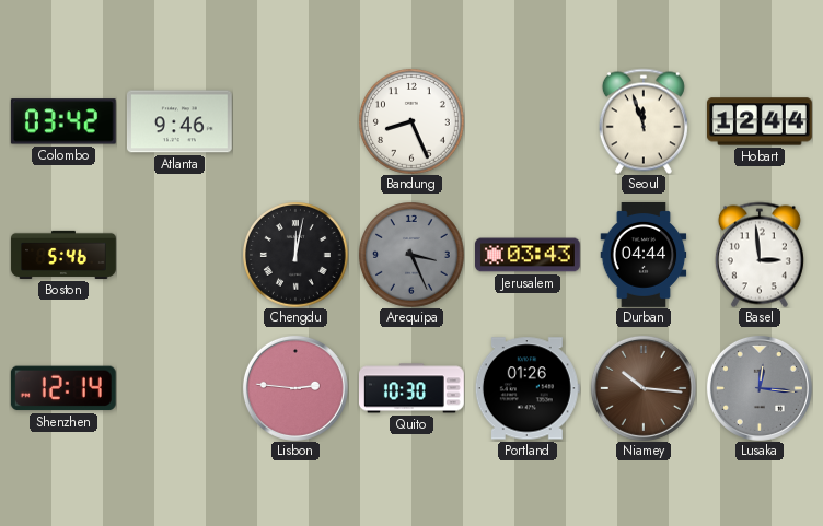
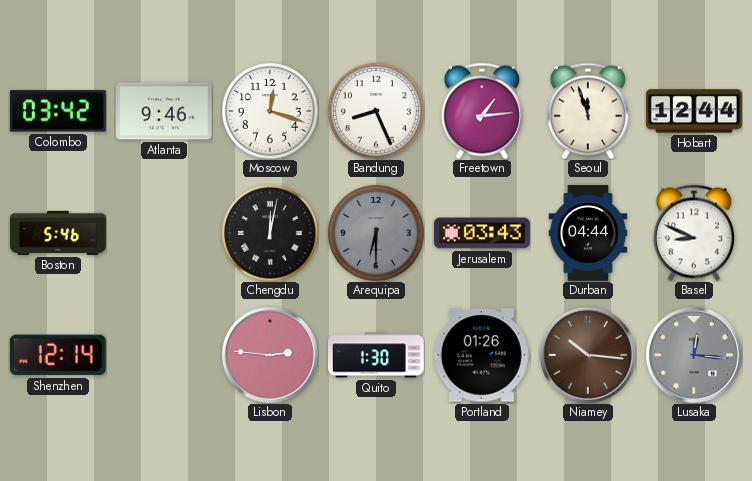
Moscow: none -> 12:18 (270, 111)
Freetown: none -> 1:14 (482, 111)
Arequipa: 3:26 -> 6:30 (376, 233)
Basel: 2:59 -> 8:49 (694, 233)
Quito: 10:30 -> 1:30 (377, 355)
